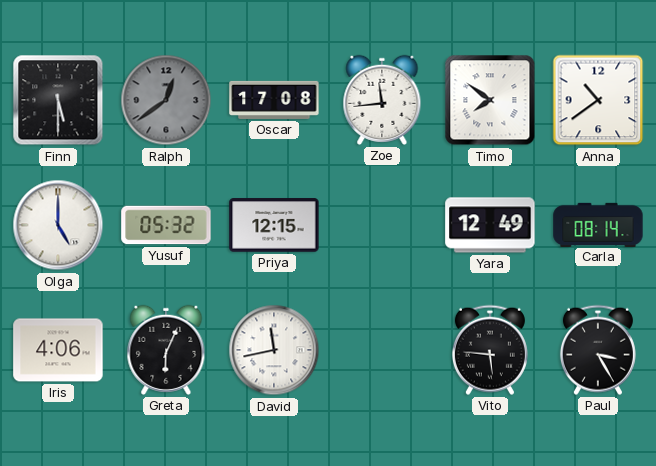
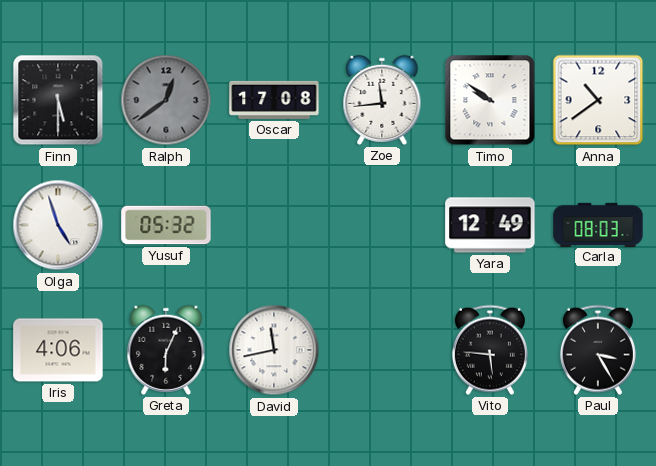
Timo: 7:51 -> 9:51 (490, 100)
Olga: 5:00 -> 4:57 (58, 225)
Priya: 12:15 -> none (274, 225)
Carla: 08:14 -> 08:03 (598, 224)
